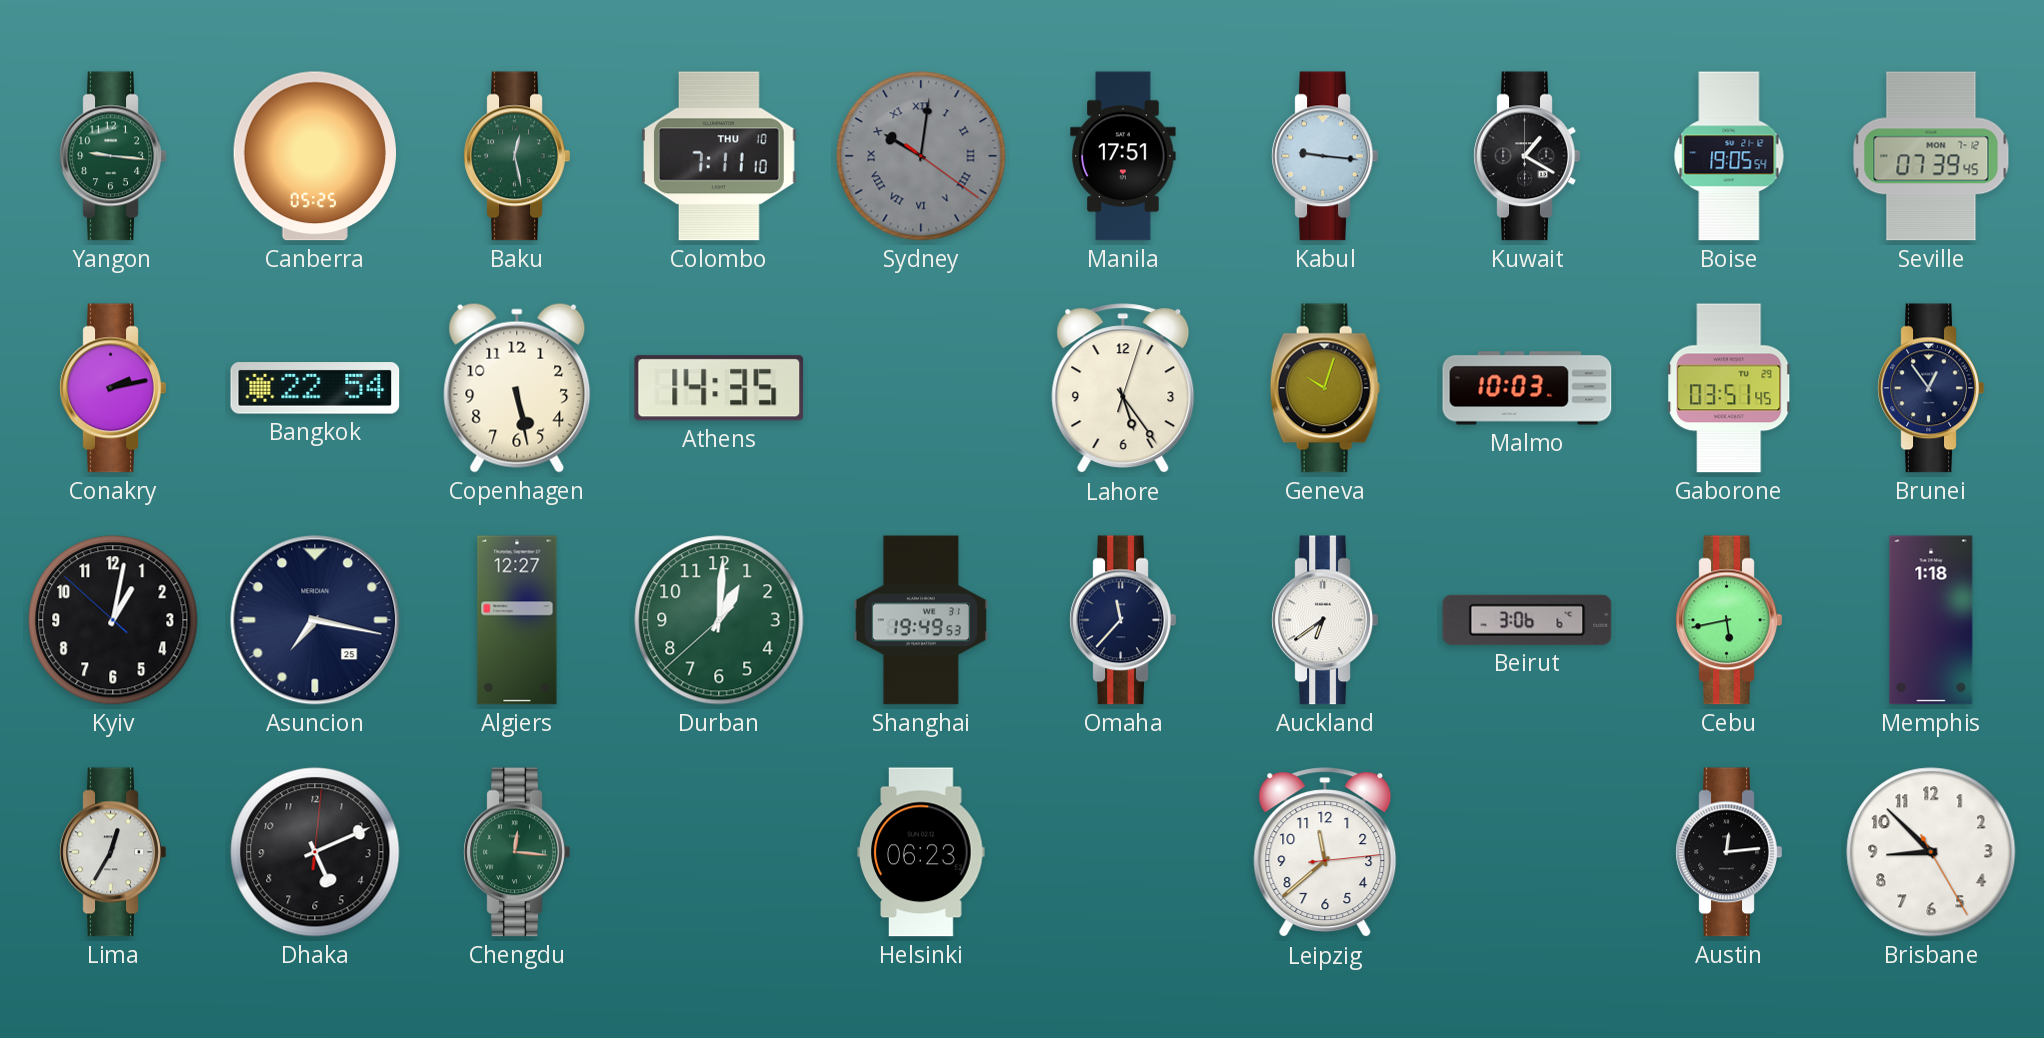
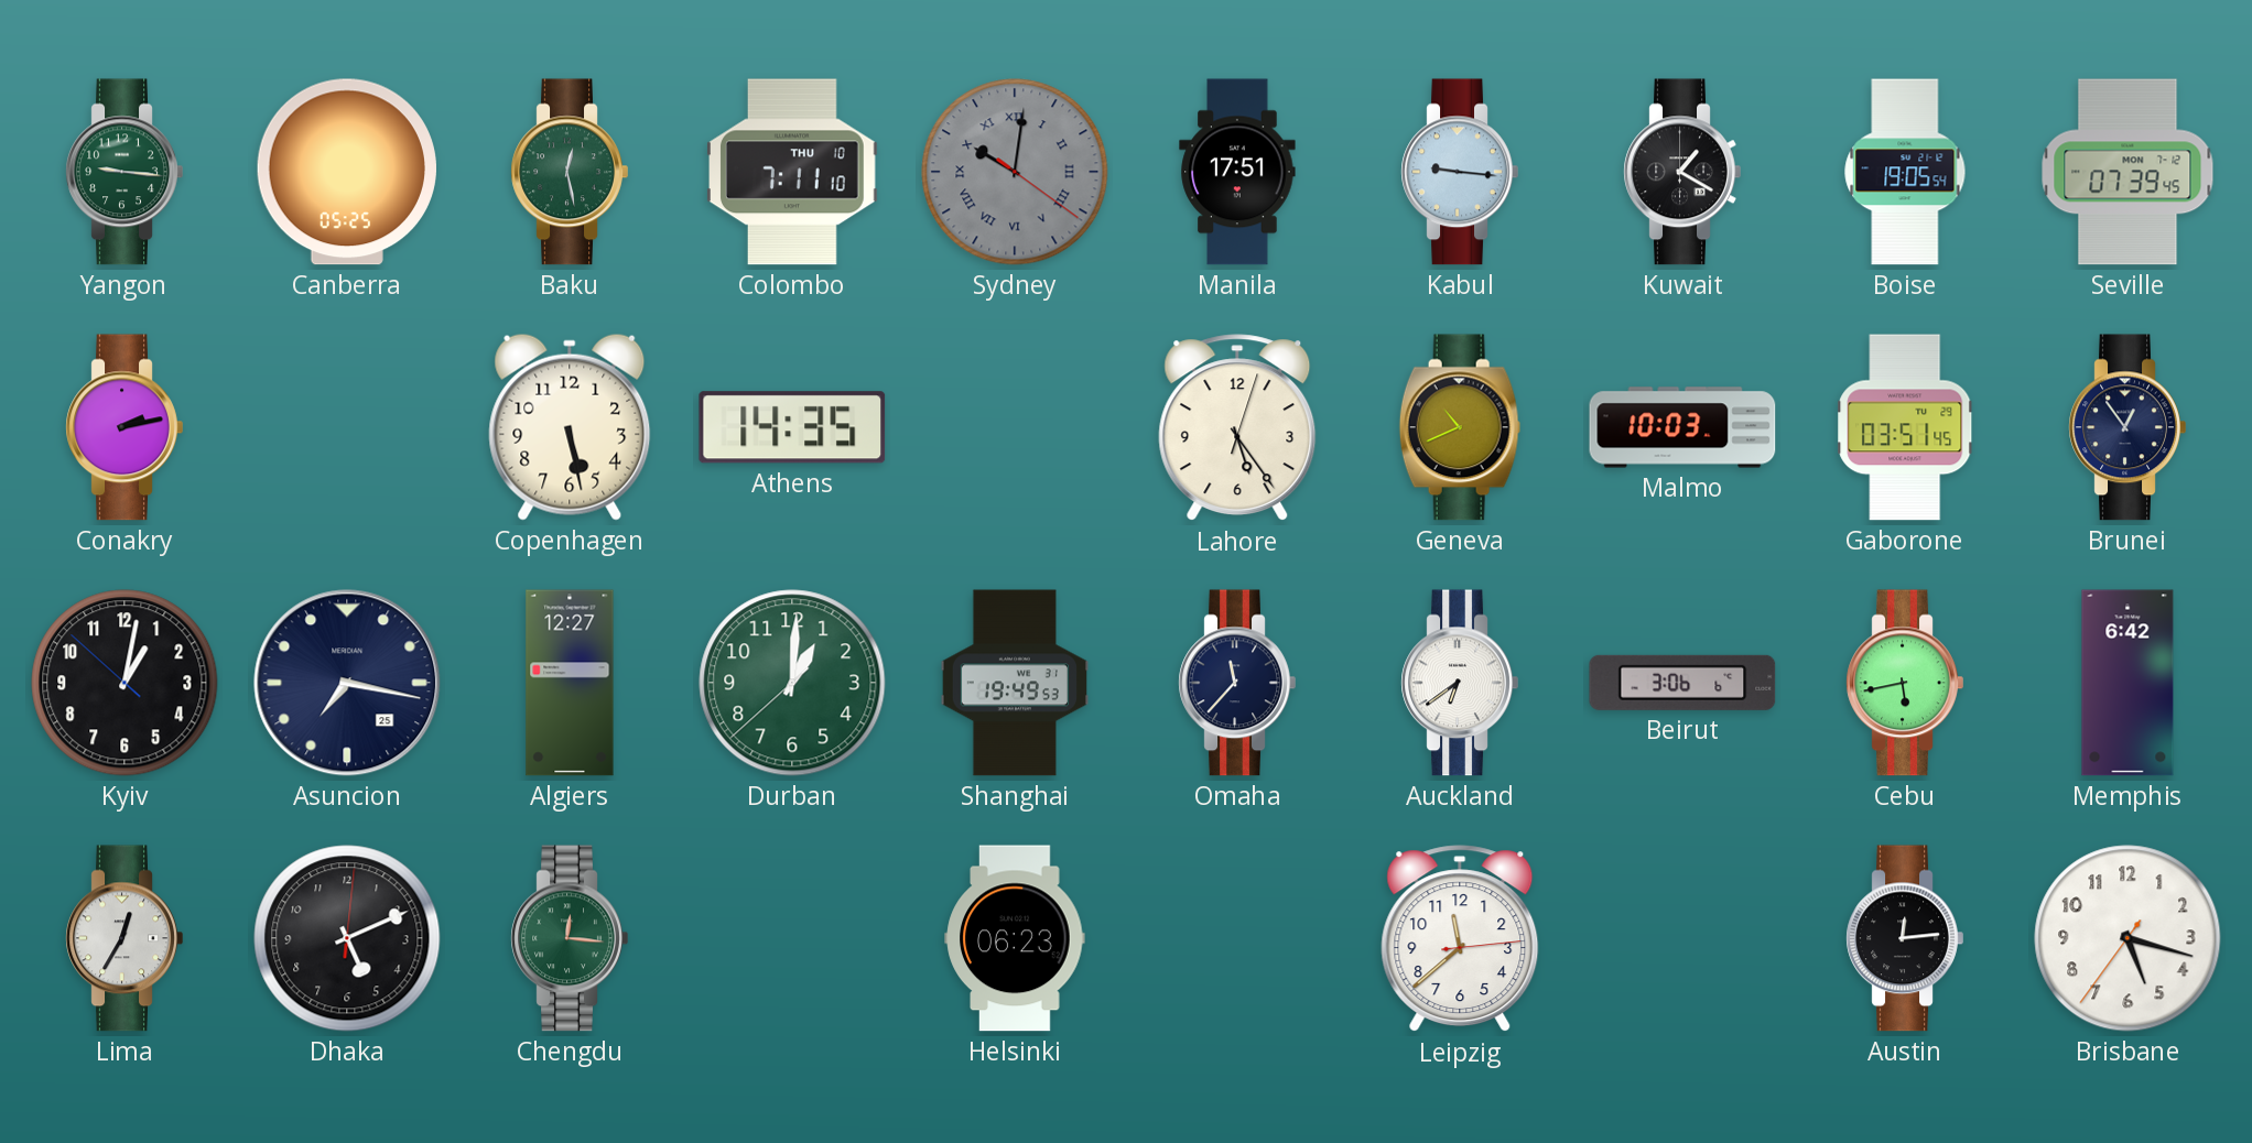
Bangkok: 22:54 -> none (315, 388)
Geneva: 10:03 -> 10:41 (1460, 427)
Memphis: 1:18 -> 6:42 (2128, 683)
Brisbane: 8:52 -> 5:17 (2128, 938)
